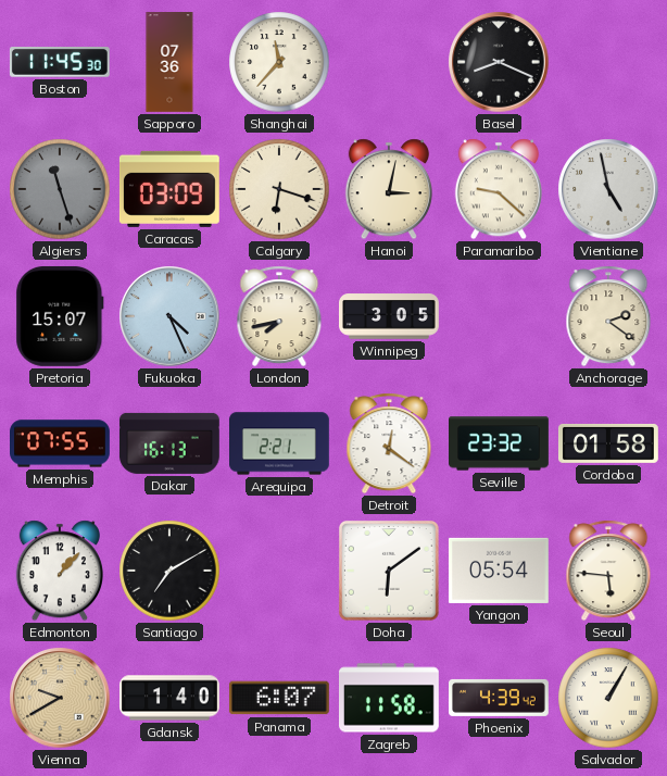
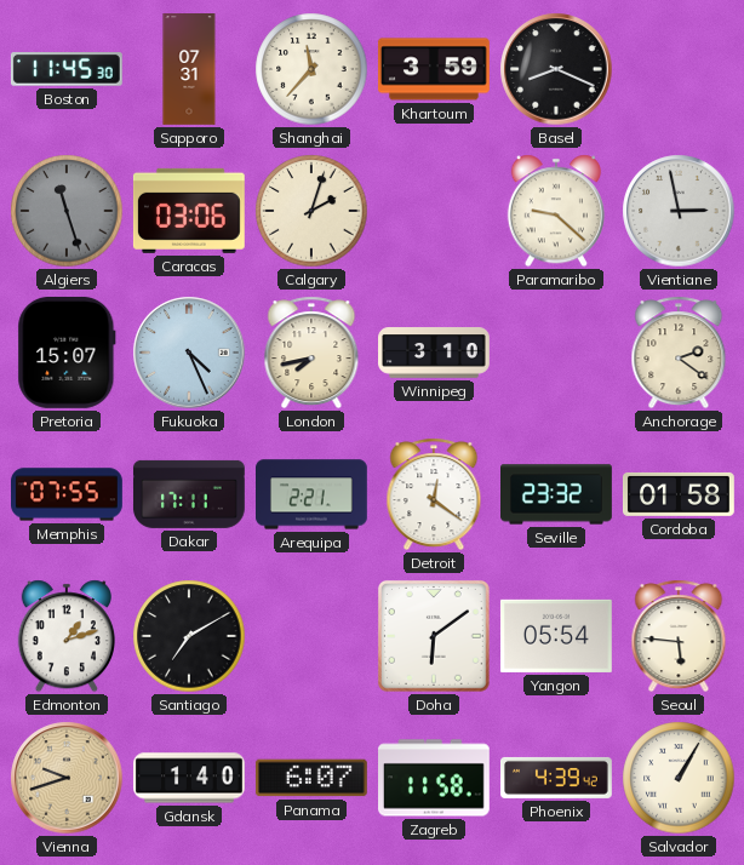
Sapporo: 07:36 -> 07:31 (189, 70)
Khartoum: none -> 3:59 (434, 69)
Caracas: 03:09 -> 03:06 (189, 211)
Calgary: 6:18 -> 2:03 (311, 211)
Hanoi: 3:02 -> none (389, 189)
Vientiane: 4:58 -> 2:58 (679, 211)
Winnipeg: 3:05 -> 3:10 (435, 353)
Dakar: 16:13 -> 17:11 (189, 494)
Edmonton: 1:07 -> 1:12 (67, 636)
Vienna: 9:40 -> 9:42 (67, 778)
